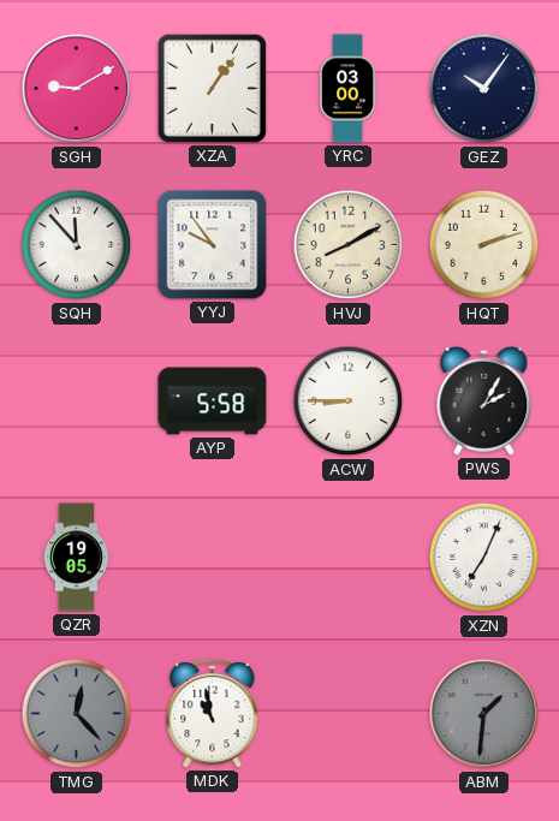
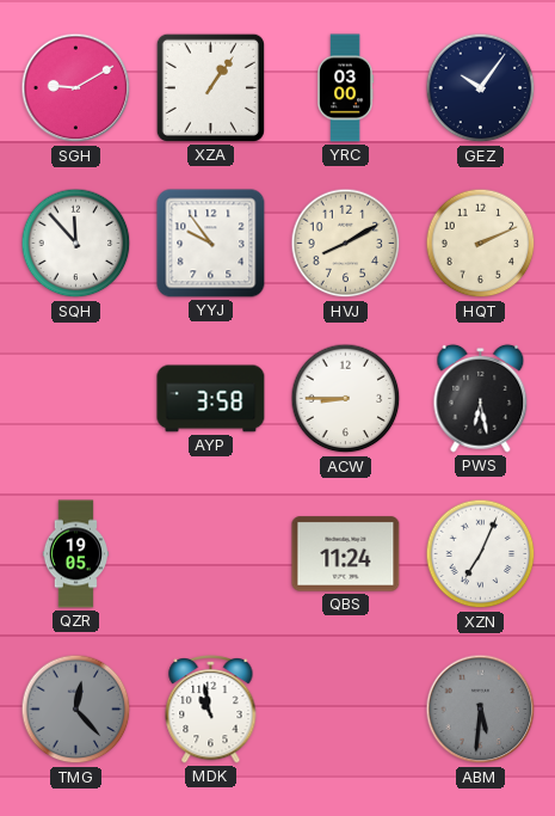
HQT: 2:12 -> 2:11 (481, 244)
AYP: 5:58 -> 3:58 (211, 399)
PWS: 2:05 -> 6:28 (481, 398)
QBS: none -> 11:24 (346, 554)
ABM: 1:31 -> 5:31 (481, 710)
